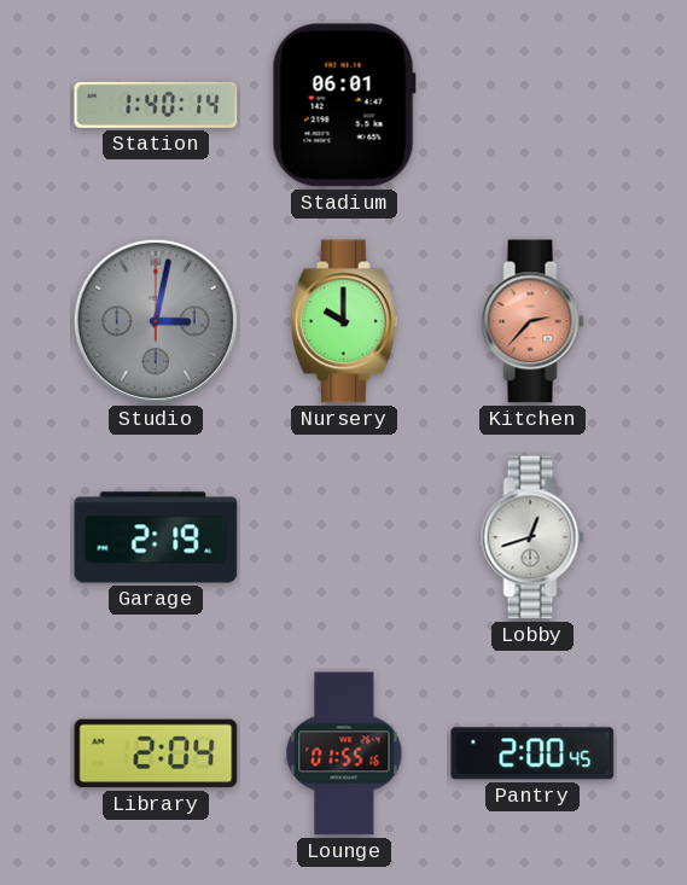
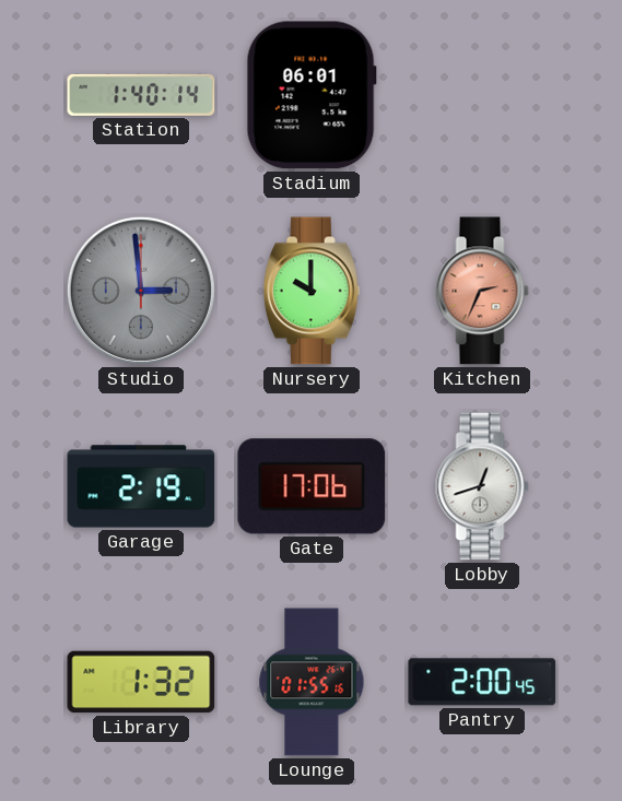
Studio: 3:02 -> 2:59 (141, 291)
Kitchen: 2:37 -> 2:34 (482, 291)
Gate: none -> 17:06 (312, 486)
Library: 2:04 -> 1:32 (141, 682)
